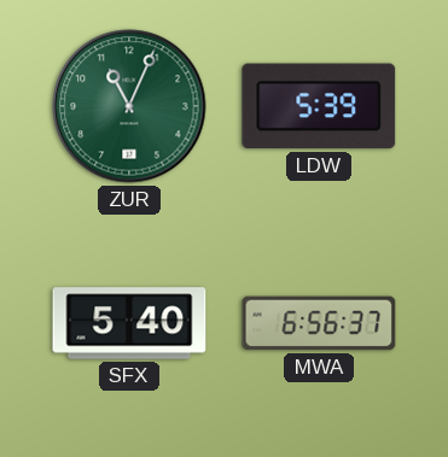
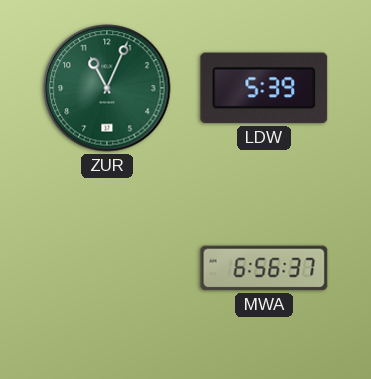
SFX: 5:40 -> none (129, 323)
